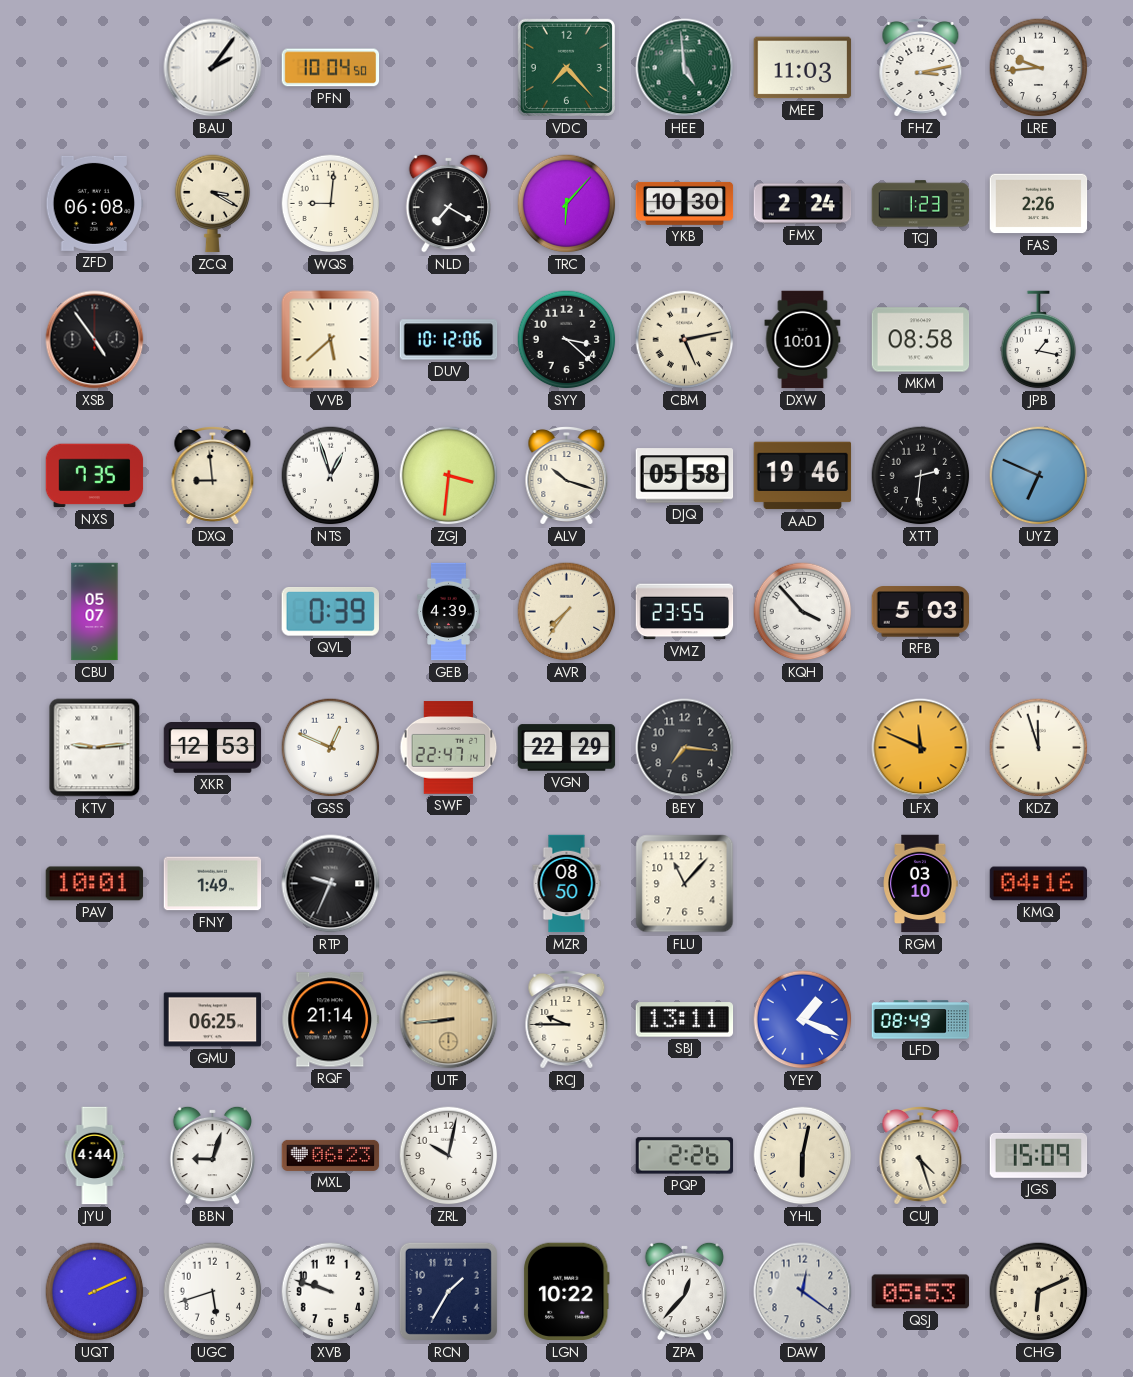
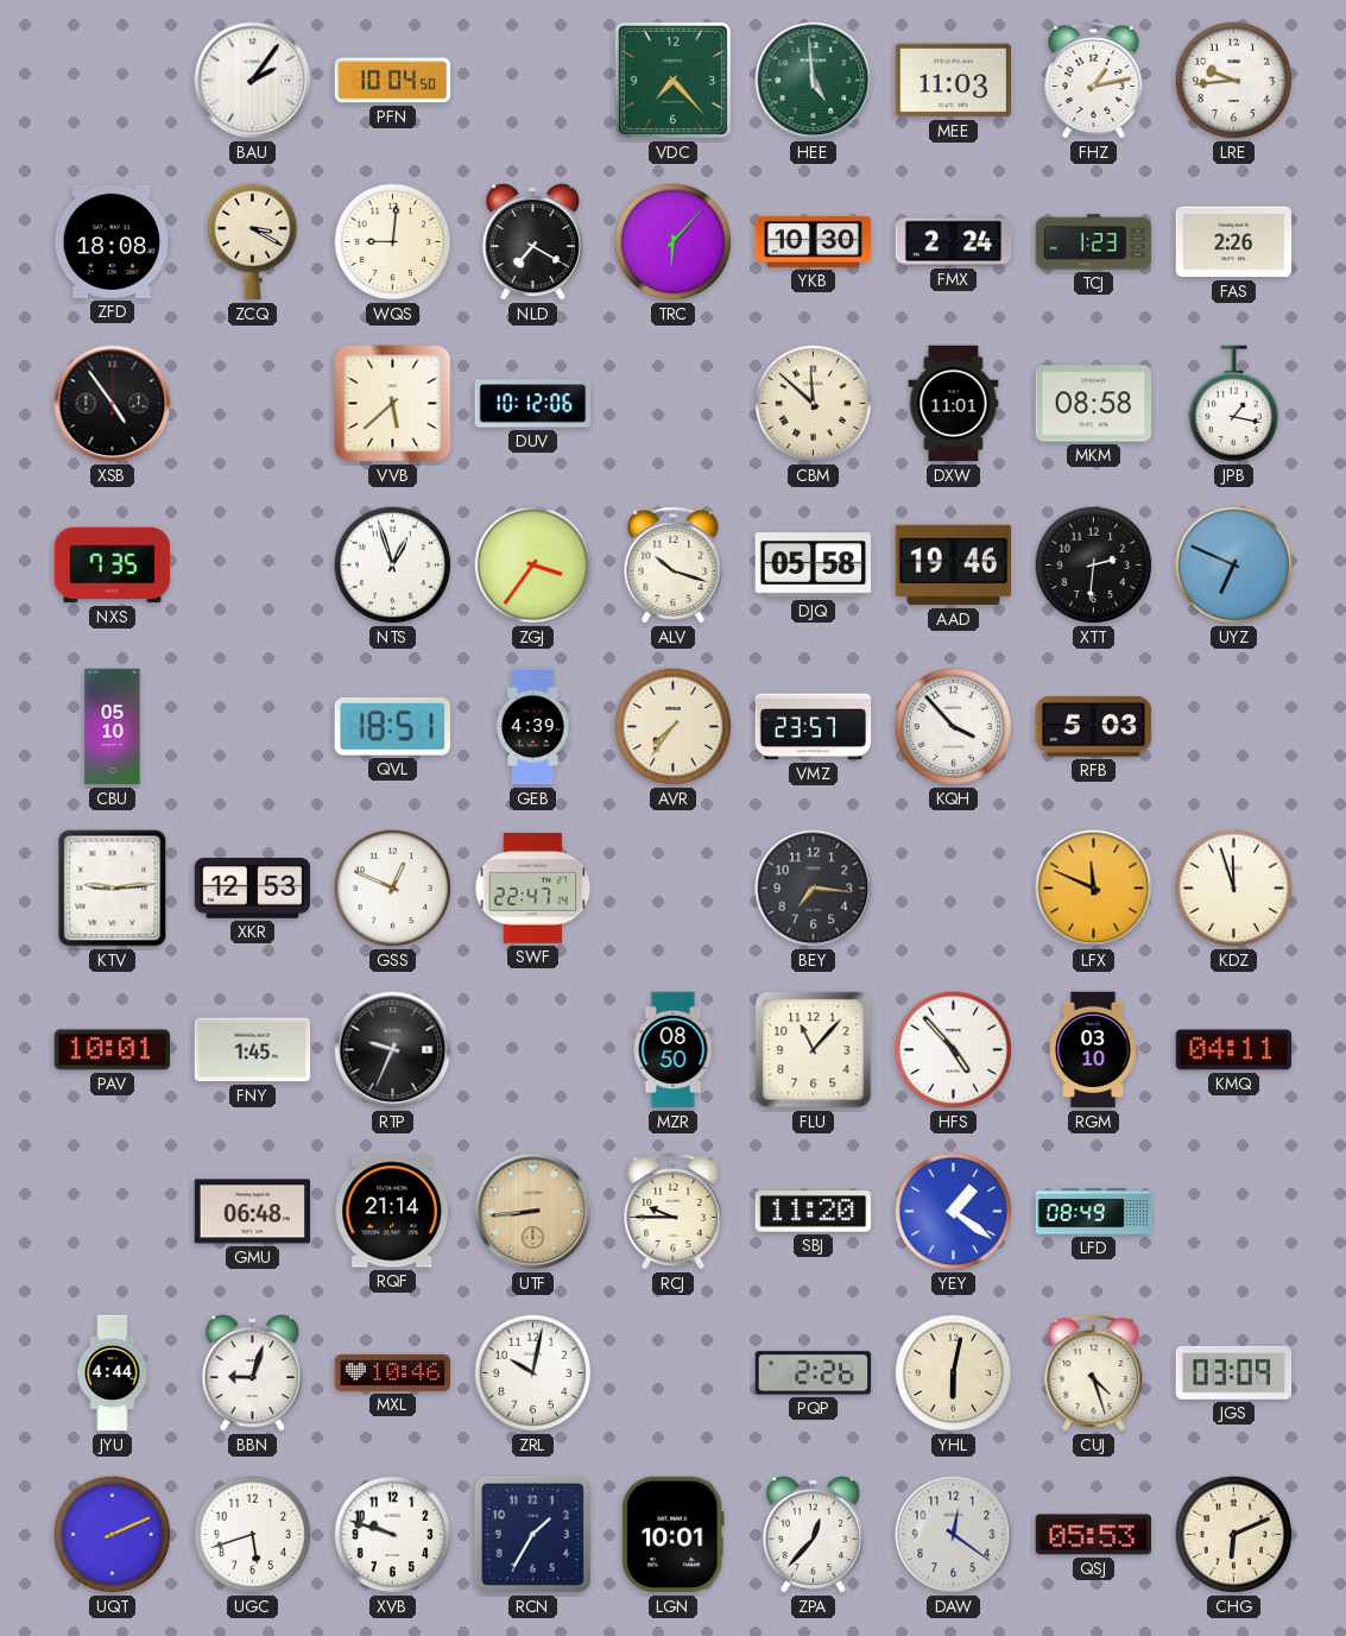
FHZ: 3:13 -> 1:13 (1094, 81)
ZFD: 06:08 -> 18:08 (113, 241)
SYY: 3:22 -> none (567, 340)
CBM: 5:13 -> 11:52 (814, 404)
DXW: 10:01 -> 11:01 (954, 404)
DXQ: 8:59 -> none (213, 476)
ZGJ: 3:31 -> 3:36 (533, 566)
CBU: 05:07 -> 05:10 (113, 727)
QVL: 0:39 -> 18:51 (392, 727)
VMZ: 23:55 -> 23:57 (814, 727)
VGN: 22:29 -> none (567, 748)
FNY: 1:49 -> 1:45 (253, 1050)
HFS: none -> 4:53 (954, 1050)
KMQ: 04:16 -> 04:11 (1234, 1050)
GMU: 06:25 -> 06:48 (253, 1212)
SBJ: 13:11 -> 11:20 (814, 1212)
YEY: 1:19 -> 1:21 (954, 1212)
MXL: 06:23 -> 10:46 (393, 1372)
JGS: 15:09 -> 03:09 (1234, 1372)
LGN: 10:22 -> 10:01 (672, 1535)
